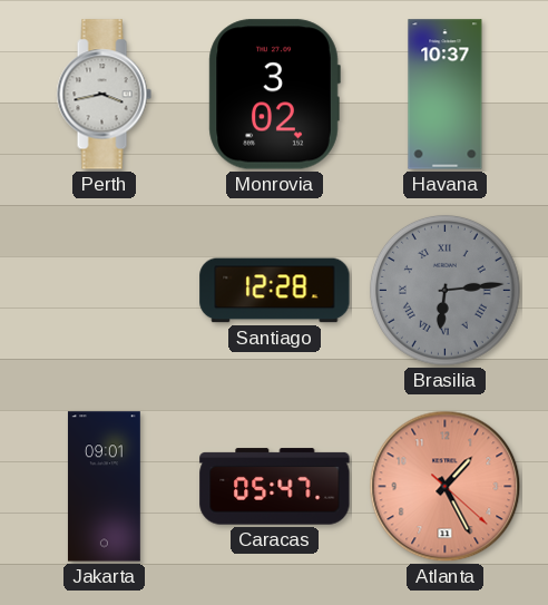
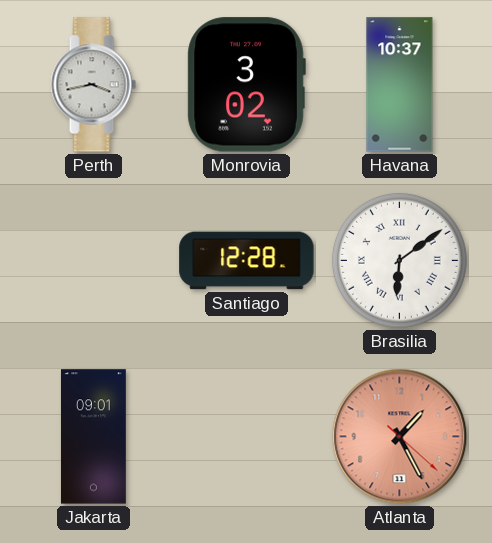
Brasilia: 6:14 -> 6:09 (399, 260)
Brasilia dial: grey -> white (399, 260)
Caracas: 05:47 -> none (275, 487)
